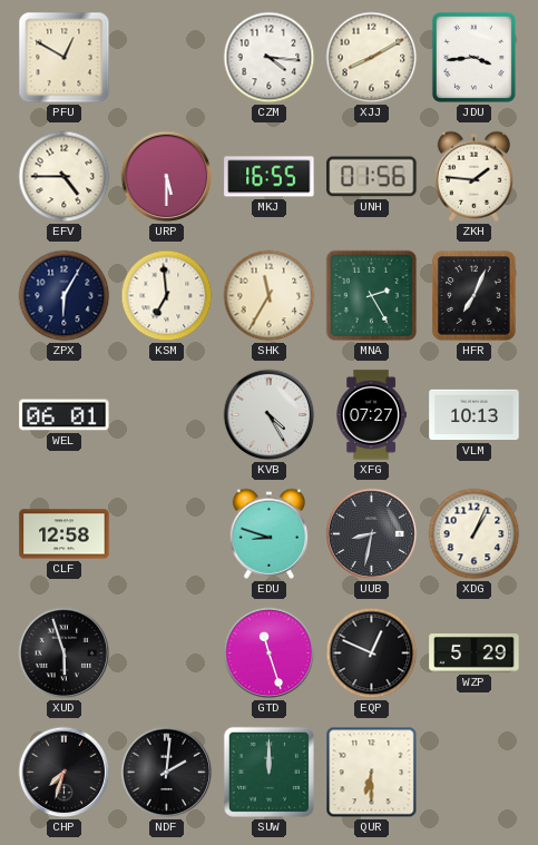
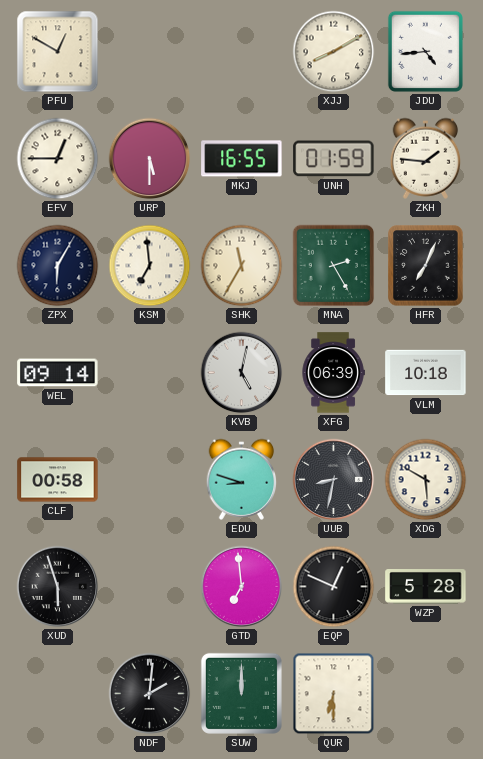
CZM: 4:16 -> none (270, 58)
JDU: 3:44 -> 4:44 (425, 51)
EFV: 4:45 -> 12:45 (58, 159)
UNH: 01:56 -> 01:59 (334, 159)
WEL: 06:01 -> 09:14 (58, 373)
KVB: 4:25 -> 5:02 (242, 373)
XFG: 07:27 -> 06:39 (333, 373)
VLM: 10:13 -> 10:18 (426, 373)
CLF: 12:58 -> 00:58 (58, 480)
XDG: 1:04 -> 5:50 (426, 480)
GTD: 11:27 -> 6:59 (242, 587)
WZP: 5:29 -> 5:28 (426, 587)
CHP: 7:33 -> none (65, 773)
